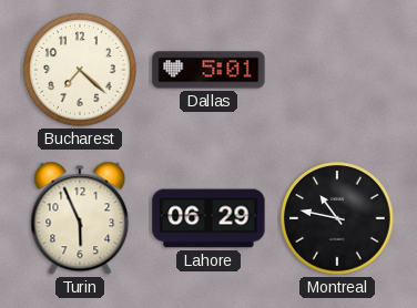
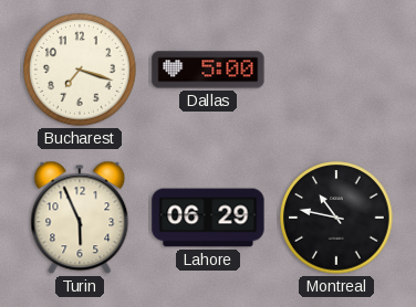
Bucharest: 7:22 -> 7:18 (80, 70)
Dallas: 5:01 -> 5:00 (208, 70)
